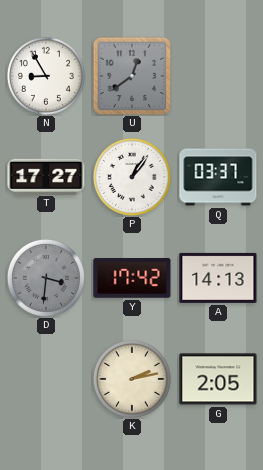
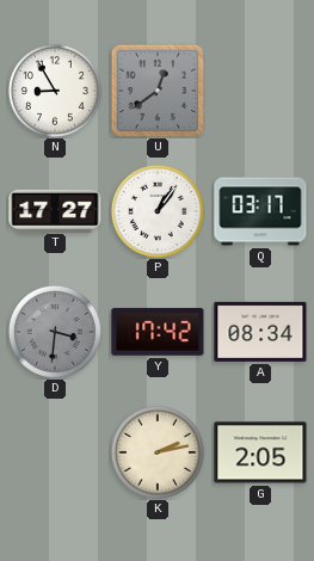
Q: 03:37 -> 03:17 (260, 211)
A: 14:13 -> 08:34 (260, 332)
